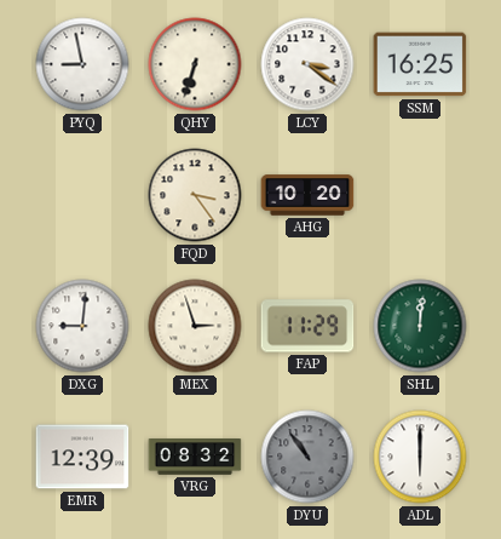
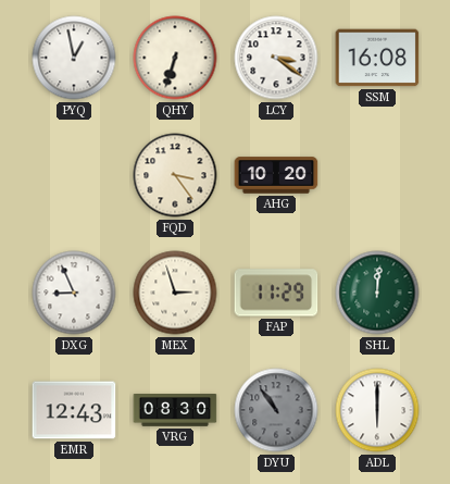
PYQ: 8:58 -> 12:58 (74, 58)
SSM: 16:25 -> 16:08 (377, 58)
DXG: 9:01 -> 8:56 (74, 293)
EMR: 12:39 -> 12:43 (74, 410)
VRG: 08:32 -> 08:30 (175, 410)
